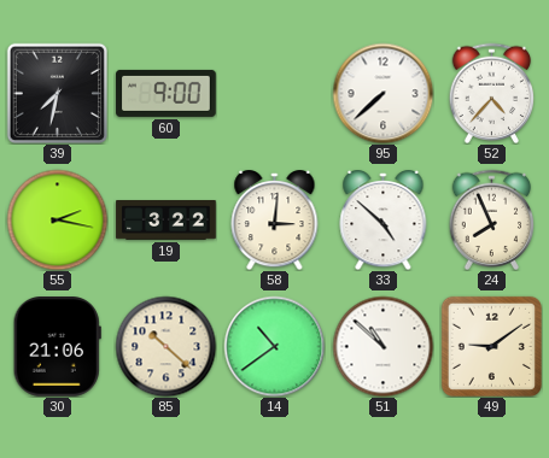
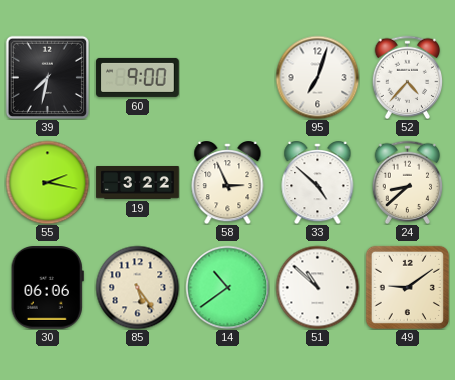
95: 7:38 -> 7:03 (317, 77)
58: 3:01 -> 2:56 (228, 182)
24: 7:56 -> 8:38 (408, 182)
30: 21:06 -> 06:06 (47, 288)
85: 10:22 -> 5:24 (137, 287)
